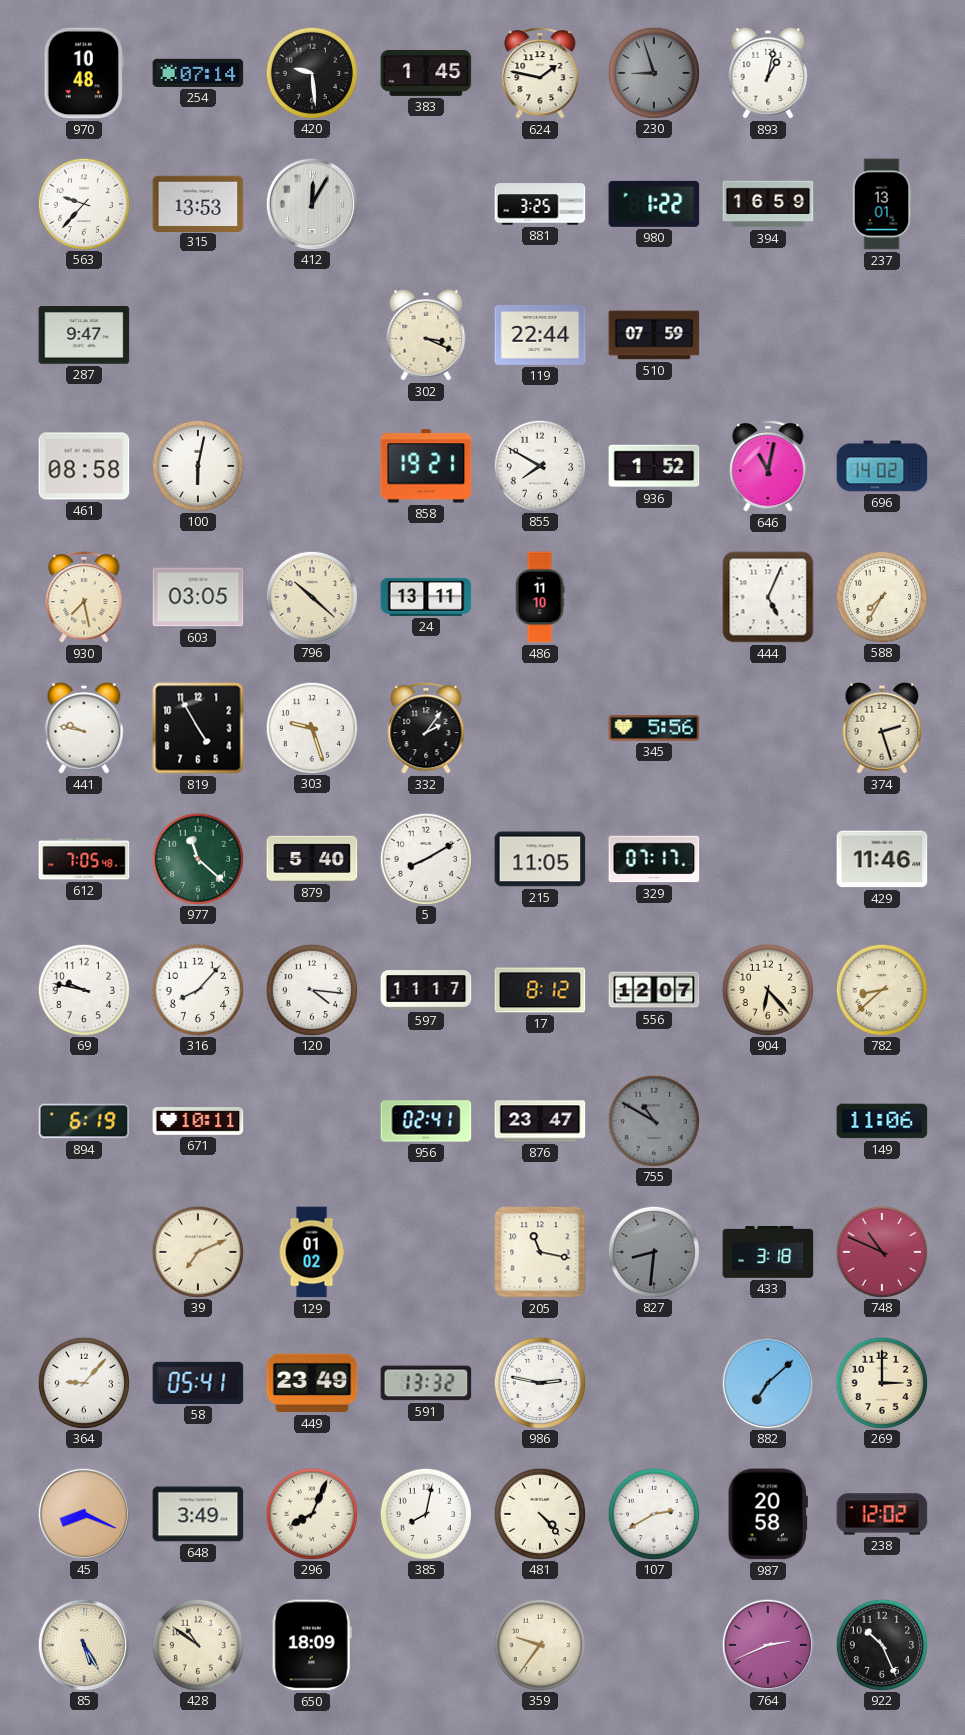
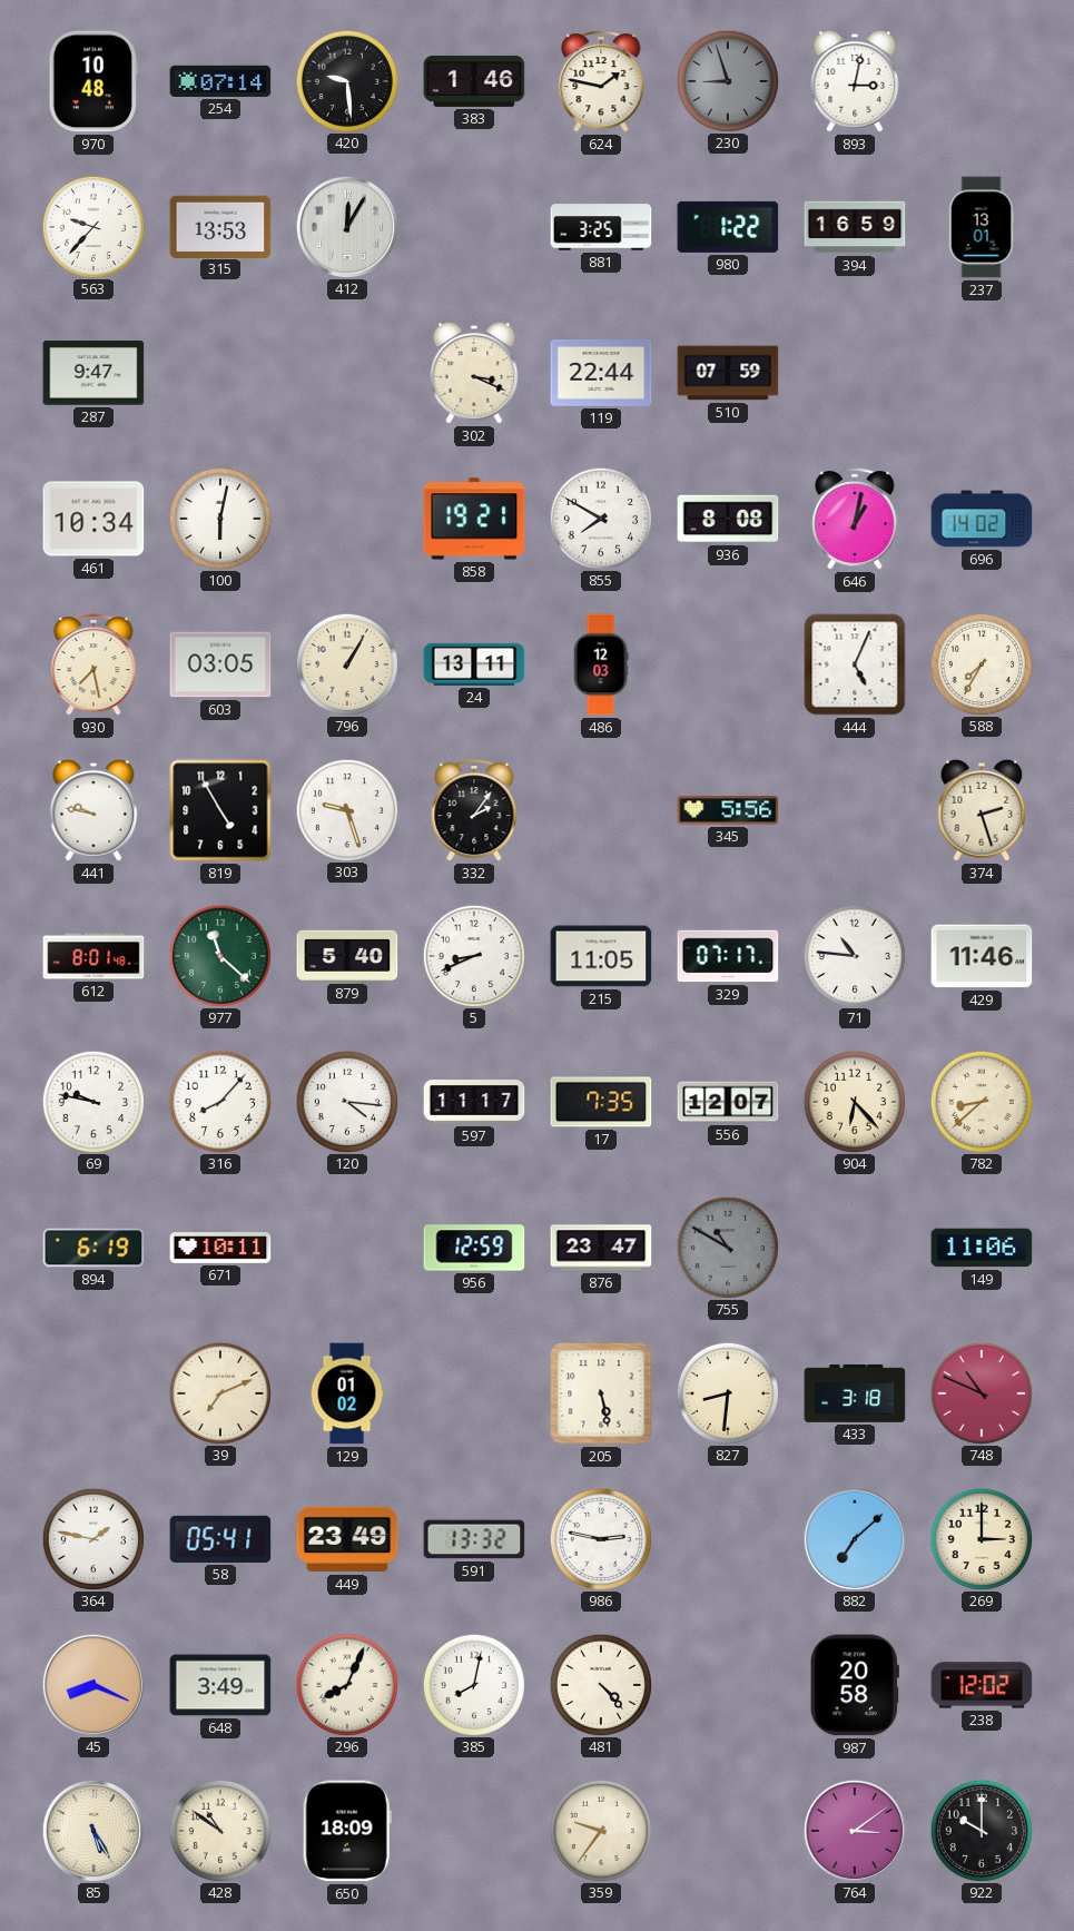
383: 1:45 -> 1:46 (474, 81)
893: 1:02 -> 3:02 (855, 81)
461: 08:58 -> 10:34 (93, 519)
936: 1:52 -> 8:08 (728, 519)
646: 11:02 -> 1:02 (855, 520)
796: 10:22 -> 1:05 (346, 663)
486: 11:10 -> 12:03 (601, 664)
612: 7:05 -> 8:01 (93, 956)
5: 8:10 -> 8:41 (473, 955)
71: none -> 10:46 (854, 955)
17: 8:12 -> 7:35 (601, 1102)
956: 02:41 -> 12:59 (474, 1248)
205: 11:17 -> 5:28 (601, 1393)
827 dial: grey -> cream (727, 1392)
364: 9:07 -> 1:47 (92, 1538)
107: 2:40 -> none (653, 1513)
764: 2:41 -> 3:09 (854, 1830)
922: 10:26 -> 10:00 (981, 1830)
